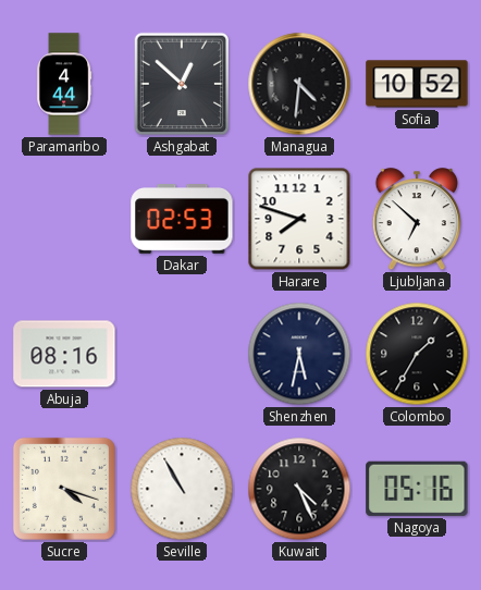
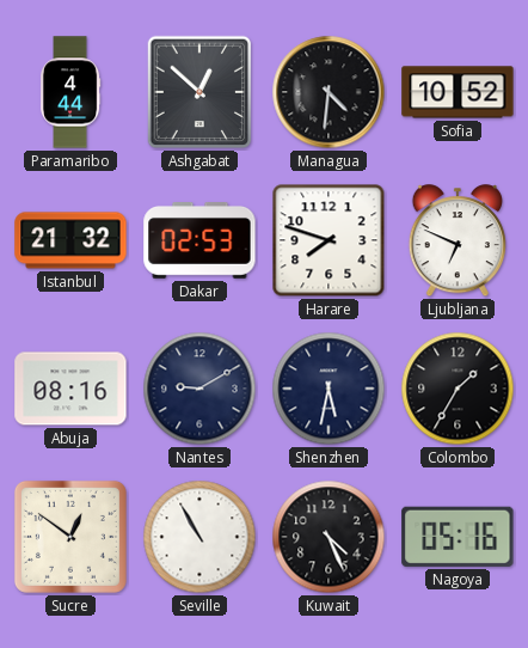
Istanbul: none -> 21:32 (70, 240)
Ljubljana: 6:52 -> 6:49 (458, 242)
Nantes: none -> 9:10 (199, 389)
Sucre: 4:18 -> 12:51 (70, 537)
